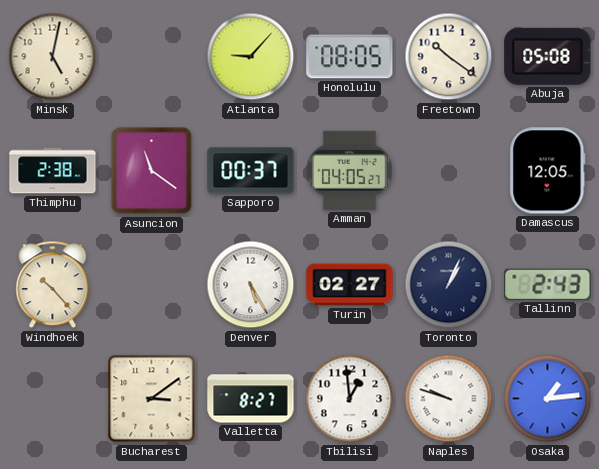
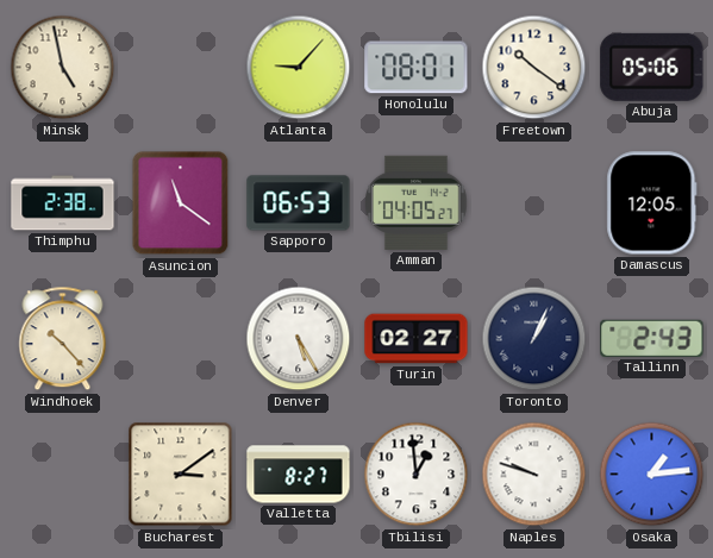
Minsk: 5:02 -> 4:58 (63, 68)
Honolulu: 08:05 -> 08:01 (417, 68)
Abuja: 05:08 -> 05:06 (652, 67)
Sapporo: 00:37 -> 06:53 (299, 203)
